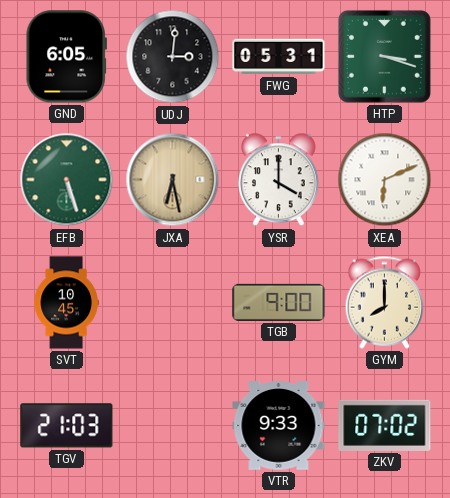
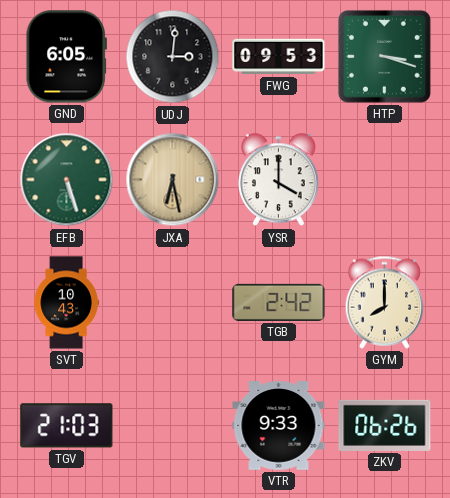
FWG: 05:31 -> 09:53 (279, 57)
XEA: 6:11 -> none (385, 180)
SVT: 10:45 -> 10:43 (66, 303)
TGB: 9:00 -> 2:42 (279, 302)
ZKV: 07:02 -> 06:26 (385, 425)
